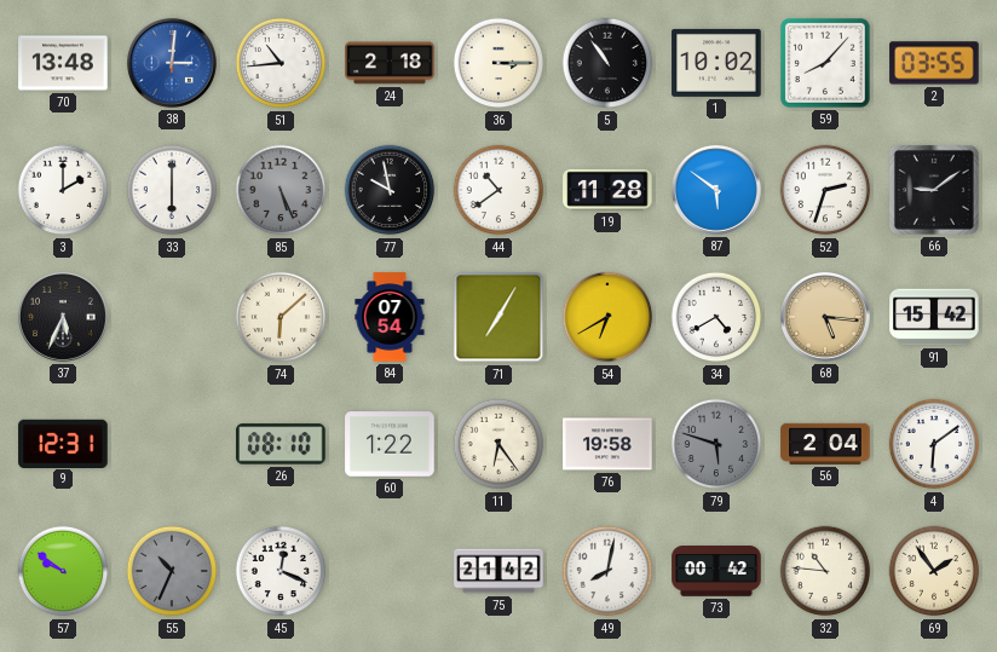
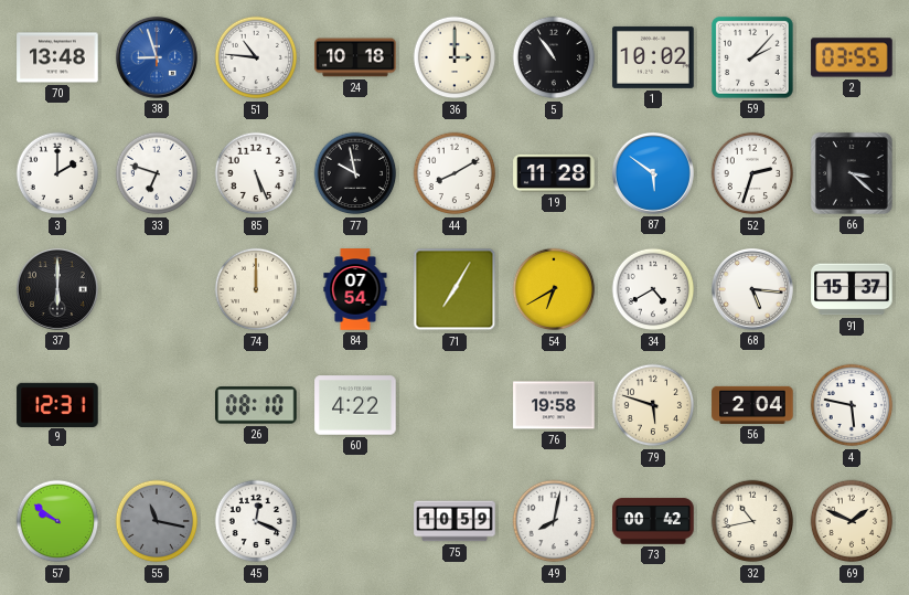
38: 3:01 -> 8:57 (157, 57)
51: 10:44 -> 10:46 (256, 57)
24: 2:18 -> 10:18 (355, 57)
36: 3:15 -> 3:00 (454, 57)
59: 8:07 -> 2:07 (753, 59)
33: 6:00 -> 6:48 (157, 173)
85 dial: grey -> white (256, 173)
44: 10:39 -> 8:10 (454, 173)
66: 9:09 -> 3:22 (852, 173)
37: 5:34 -> 6:00 (57, 289)
74: 6:08 -> 12:00 (256, 289)
68 dial: champagne -> white (752, 289)
91: 15:42 -> 15:37 (852, 289)
60: 1:22 -> 4:22 (355, 405)
11: 6:24 -> none (499, 444)
79 dial: grey -> cream (653, 405)
4: 6:09 -> 5:47 (852, 405)
55: 10:34 -> 11:17 (157, 521)
75: 21:42 -> 10:59 (454, 521)
32: 10:46 -> 10:43 (752, 521)
69: 1:54 -> 1:49 (852, 521)
